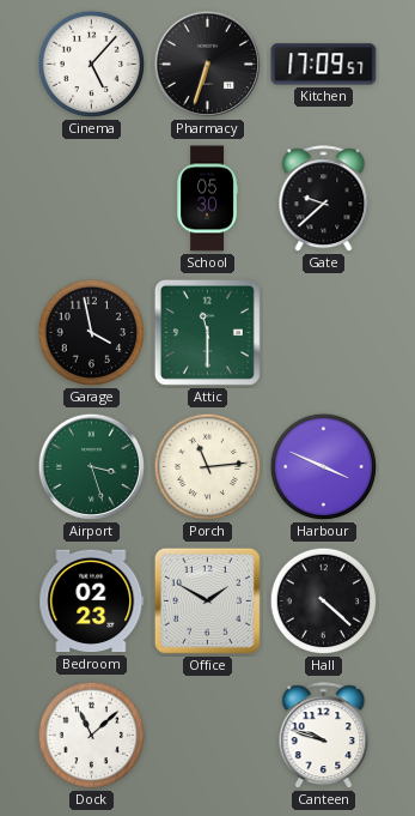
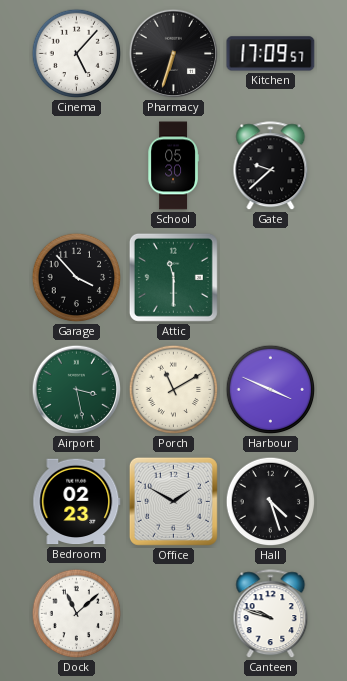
Garage: 3:58 -> 3:53 (77, 278)
Airport: 3:27 -> 3:28 (77, 390)
Porch: 11:14 -> 11:10 (174, 390)
Hall: 4:22 -> 4:27 (271, 502)
